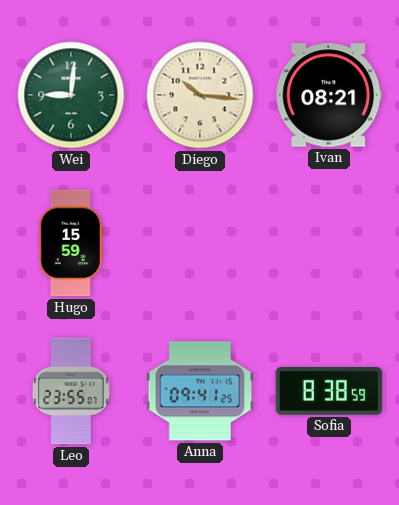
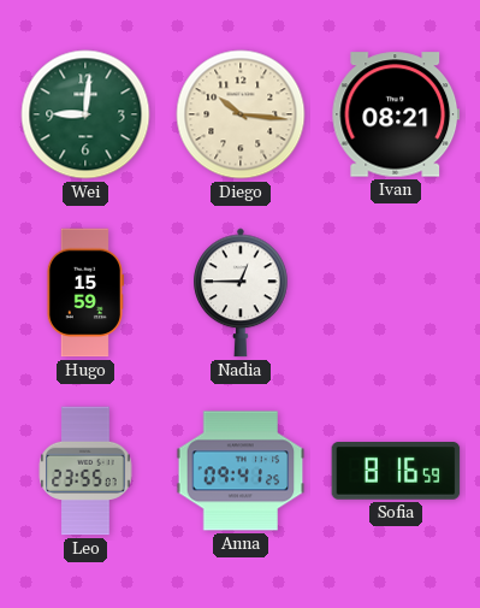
Nadia: none -> 12:45 (242, 293)
Sofia: 8:38 -> 8:16 (396, 472)
